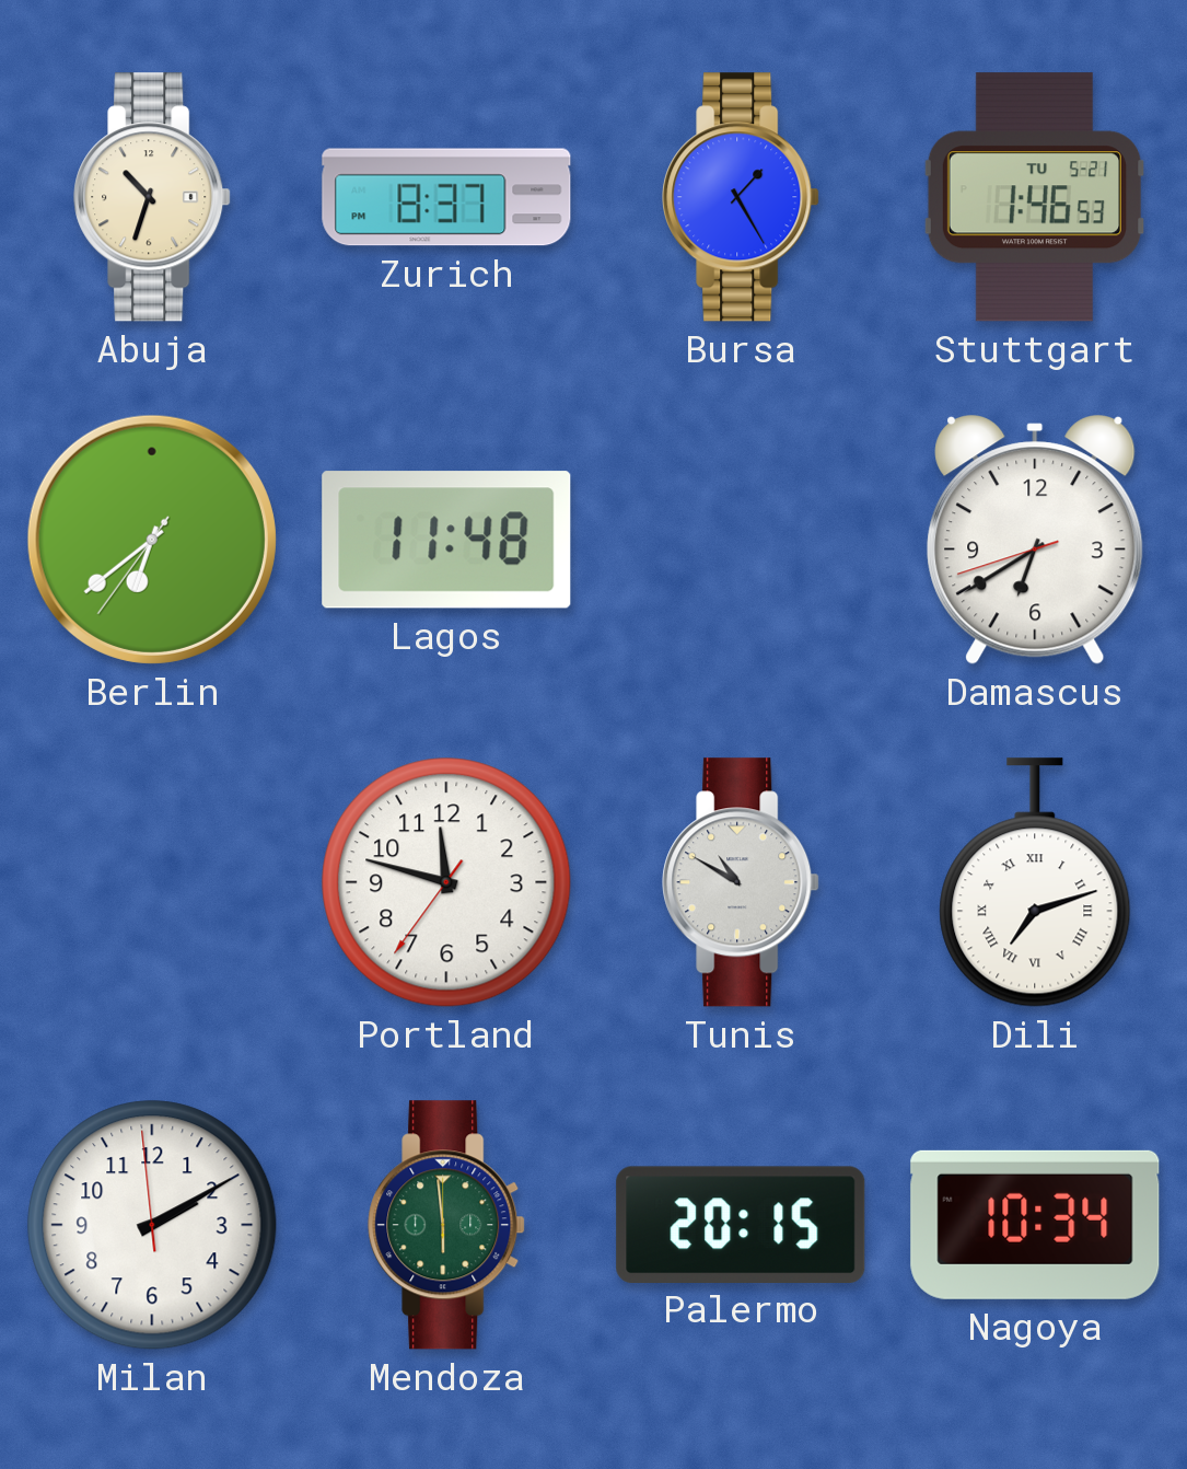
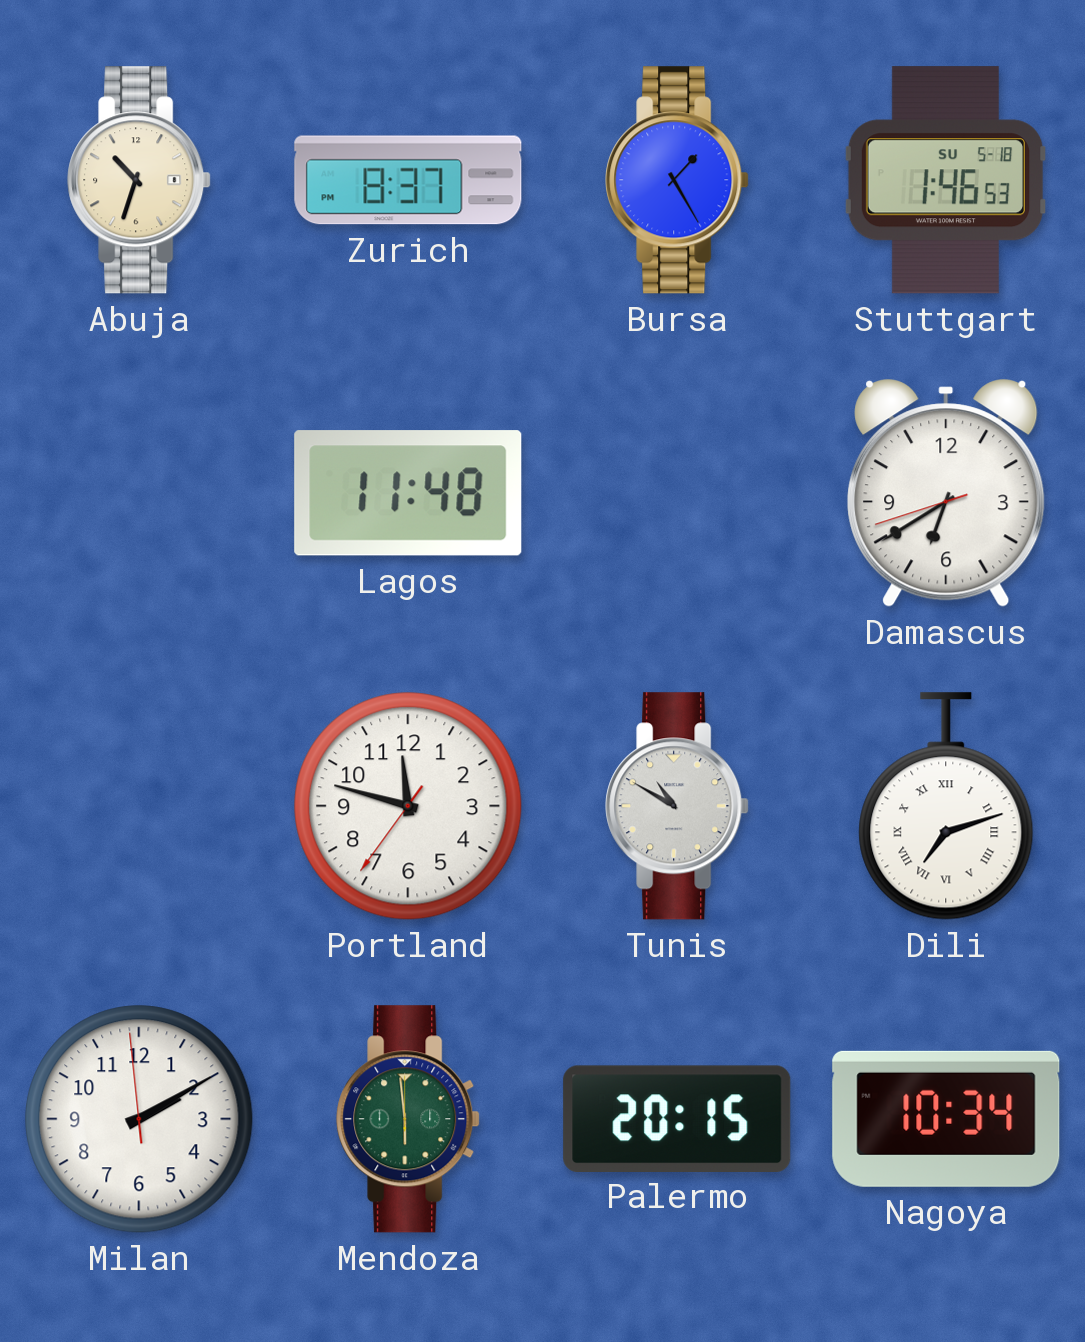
Stuttgart date: TU 5-21 -> SU 5-18 (946, 180)
Berlin: 6:38 -> none (152, 540)
